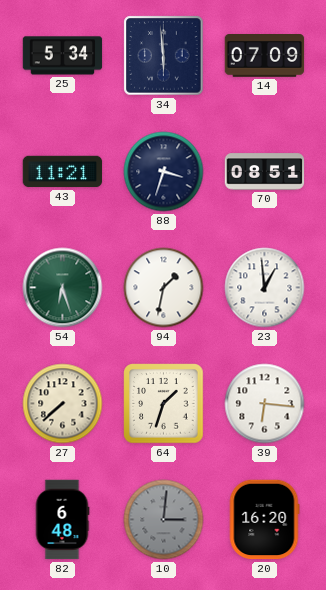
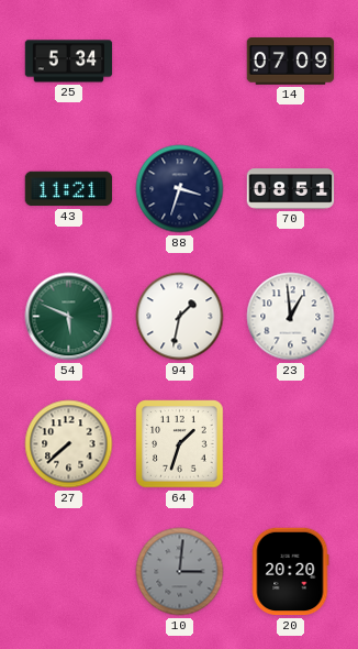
34: 5:59 -> none (164, 56)
54: 6:27 -> 5:49 (69, 317)
39: 6:16 -> none (265, 404)
82: 6:48 -> none (62, 520)
20: 16:20 -> 20:20 (290, 572)
